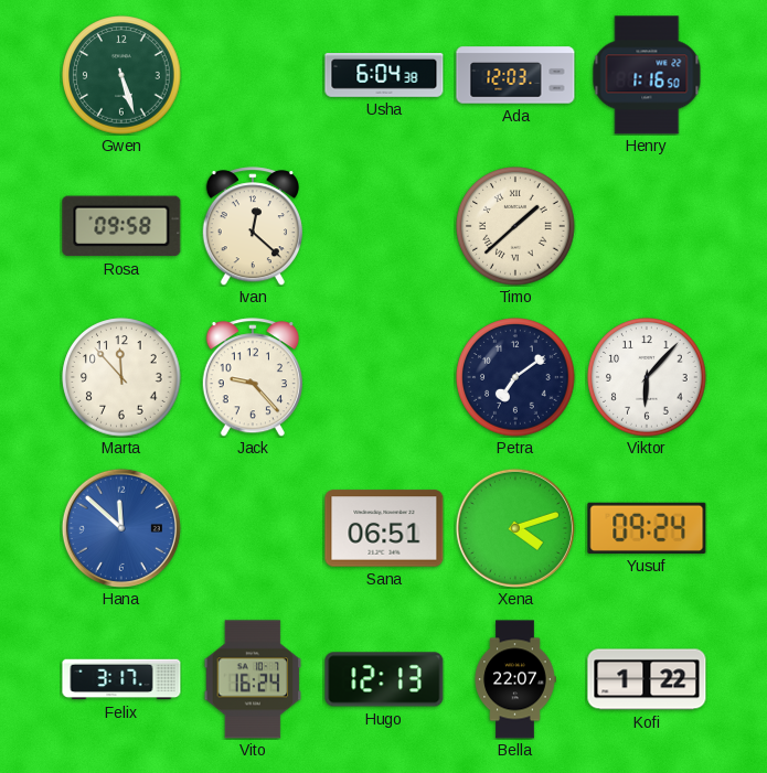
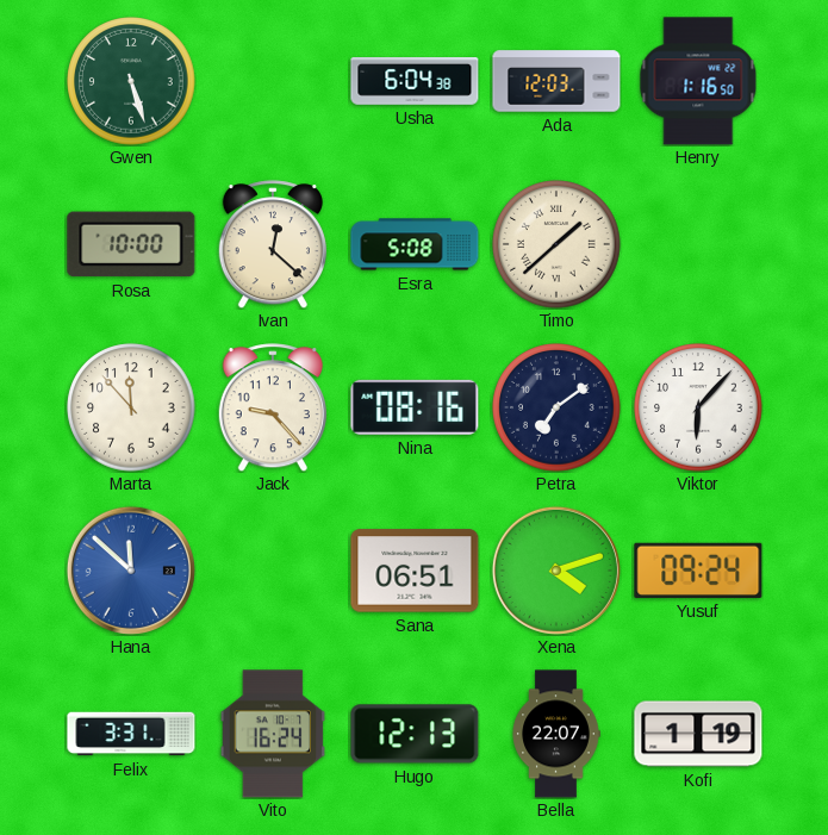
Rosa: 09:58 -> 10:00 (131, 244)
Esra: none -> 5:08 (415, 244)
Nina: none -> 08:16 (415, 407)
Felix: 3:17 -> 3:31 (131, 734)
Kofi: 1:22 -> 1:19 (698, 734)
